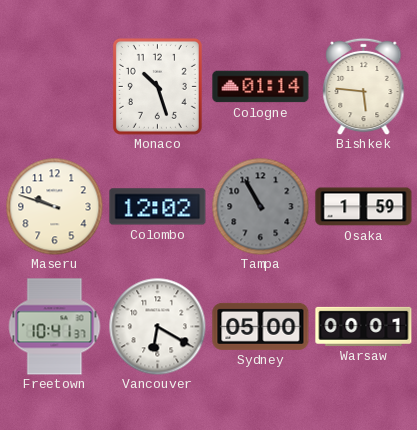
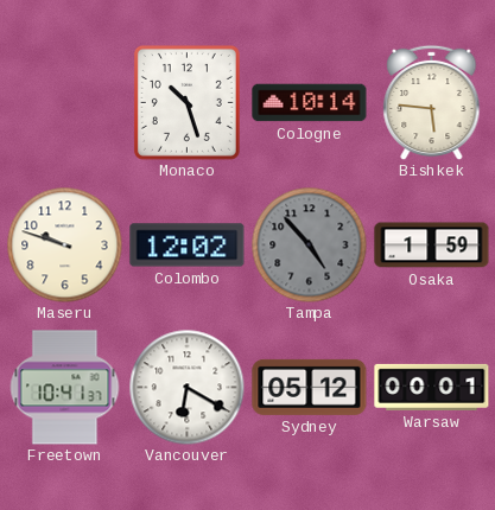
Cologne: 01:14 -> 10:14 (310, 103)
Tampa: 10:55 -> 4:53 (309, 244)
Sydney: 05:00 -> 05:12 (310, 387)
